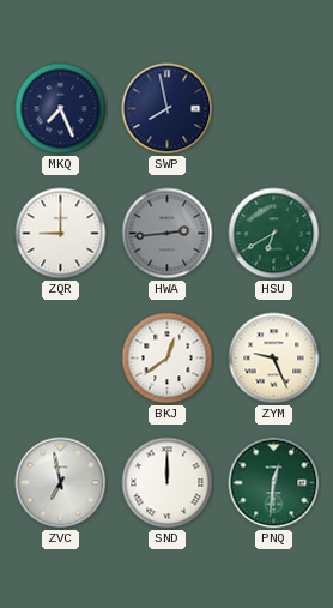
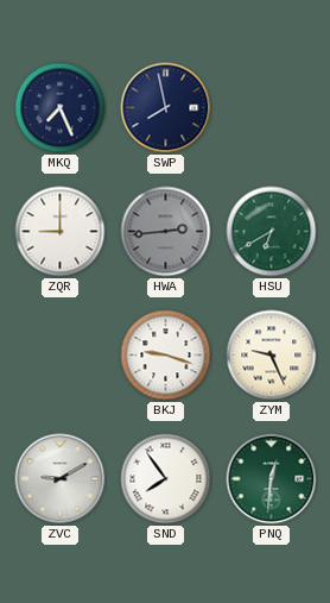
BKJ: 12:39 -> 9:18 (166, 356)
ZVC: 6:58 -> 9:10 (61, 479)
SND: 12:00 -> 7:54 (166, 479)
